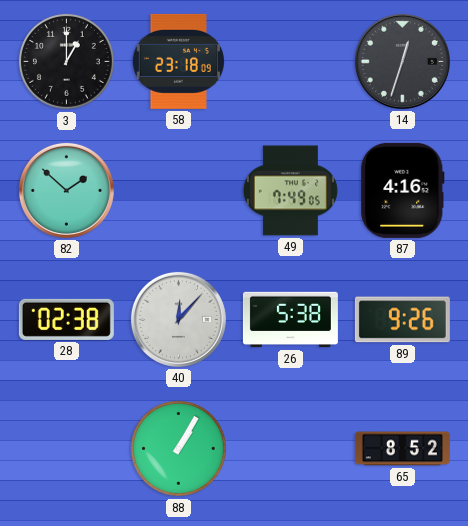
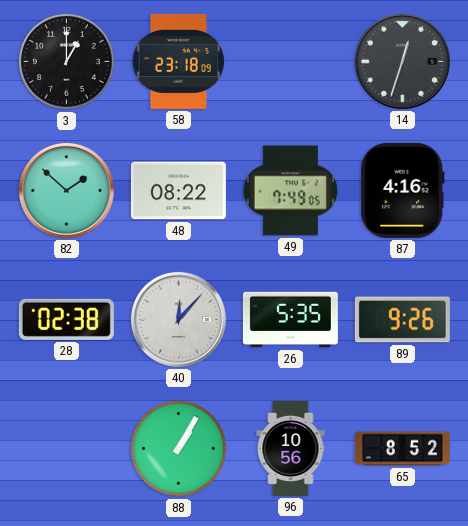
48: none -> 08:22 (178, 191)
26: 5:38 -> 5:35 (290, 320)
96: none -> 10:56 (291, 448)
